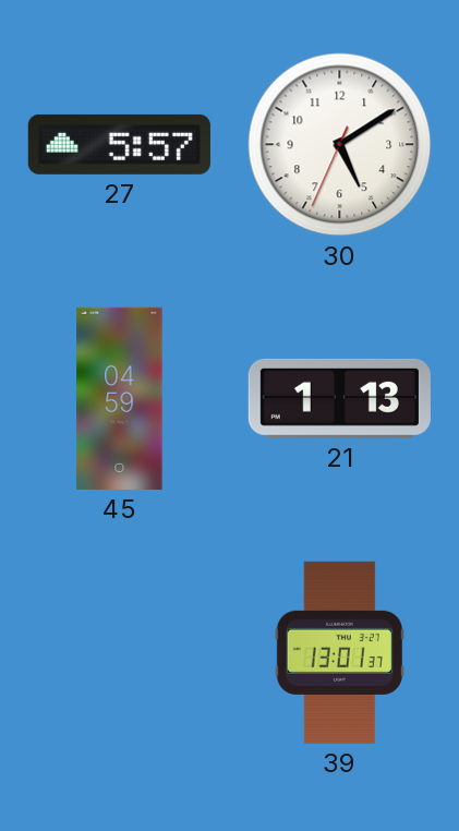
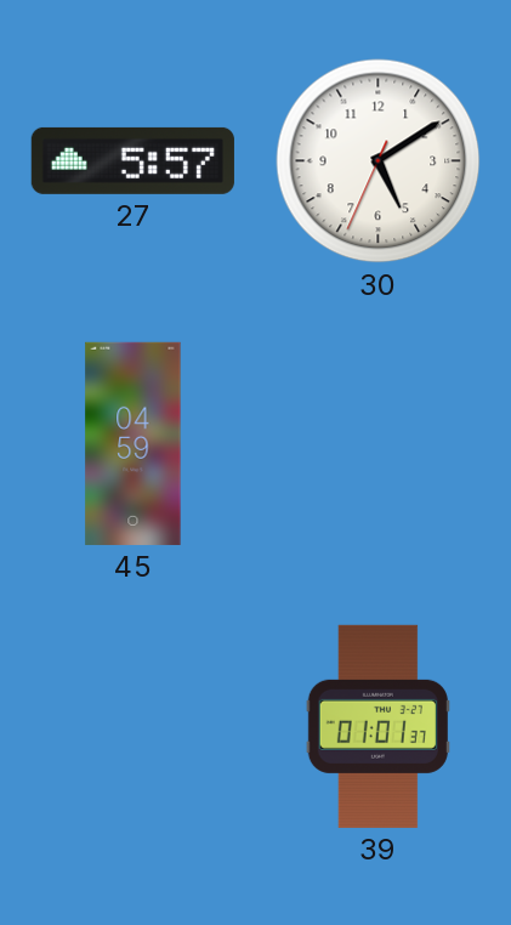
21: 1:13 -> none (339, 398)
39: 13:01 -> 01:01 (377, 726)
